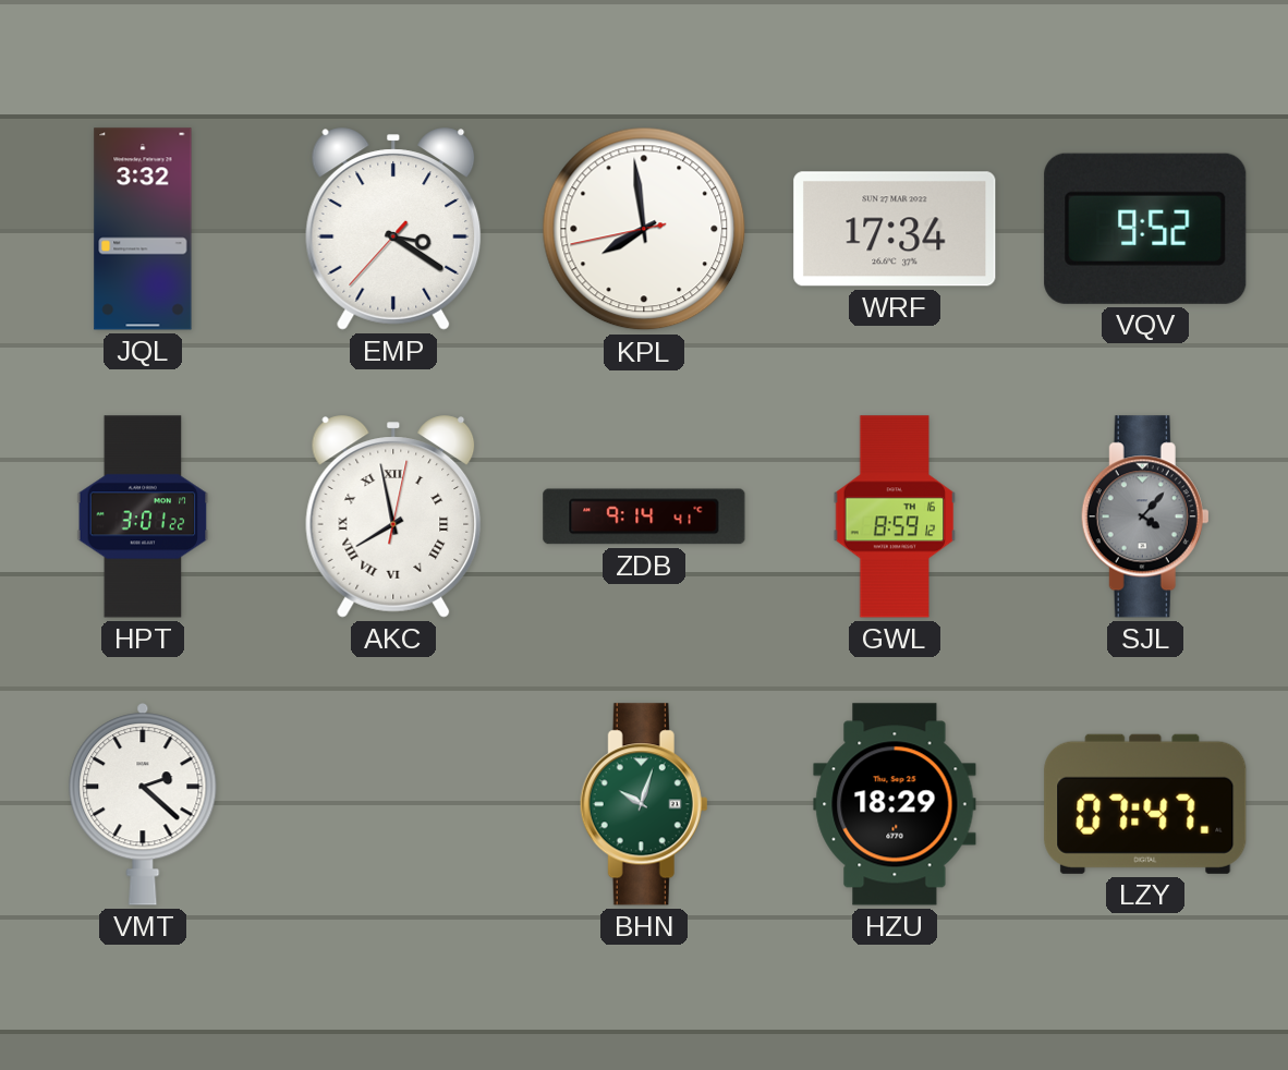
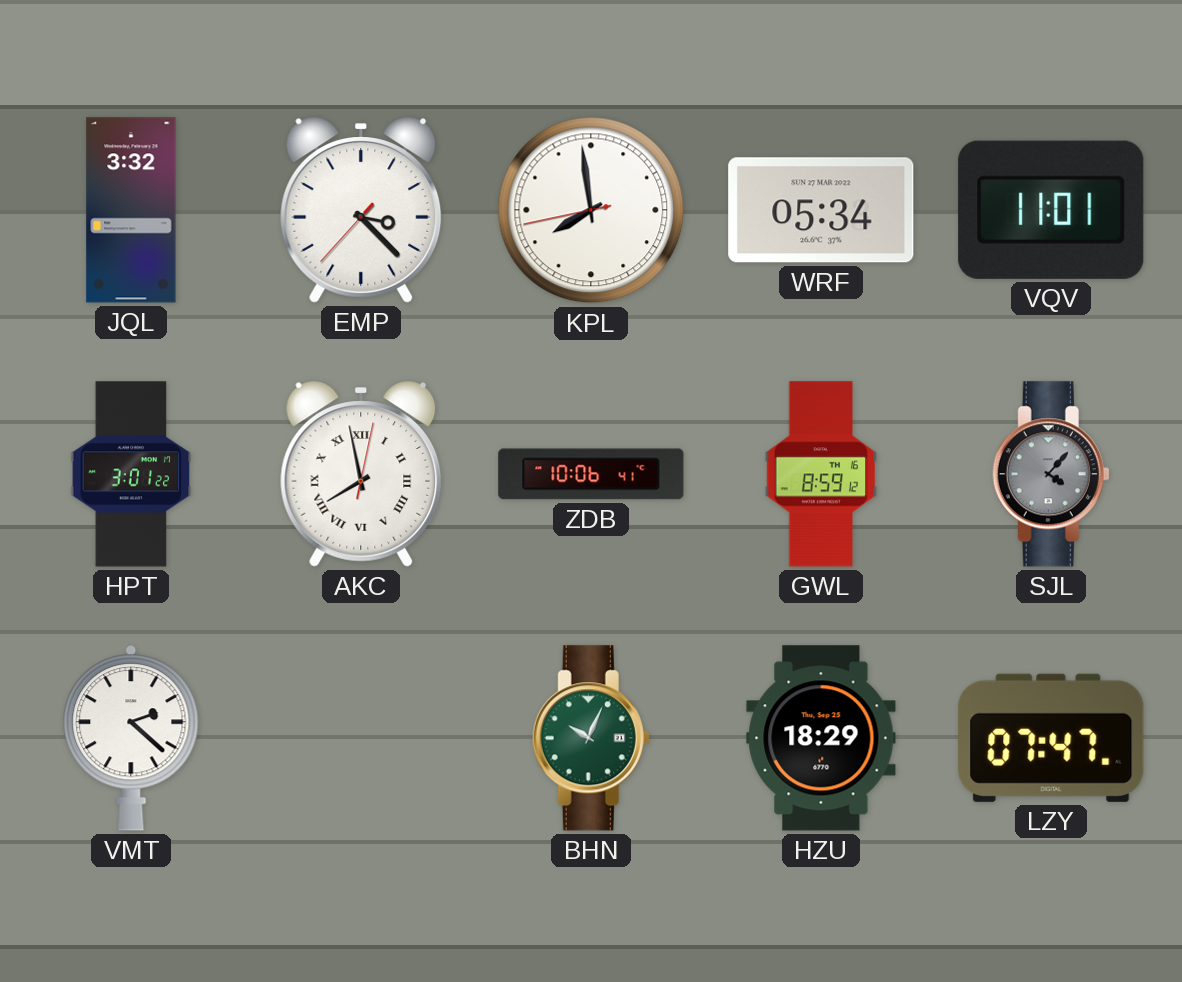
EMP: 3:20 -> 3:22 (361, 210)
WRF: 17:34 -> 05:34 (821, 210)
VQV: 9:52 -> 11:01 (1051, 210)
ZDB: 9:14 -> 10:06 (591, 474)
BHN: 10:03 -> 10:04 (591, 738)
